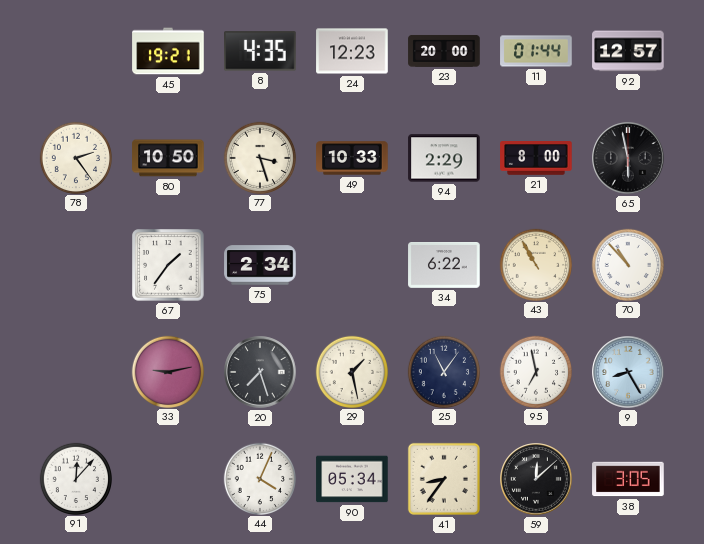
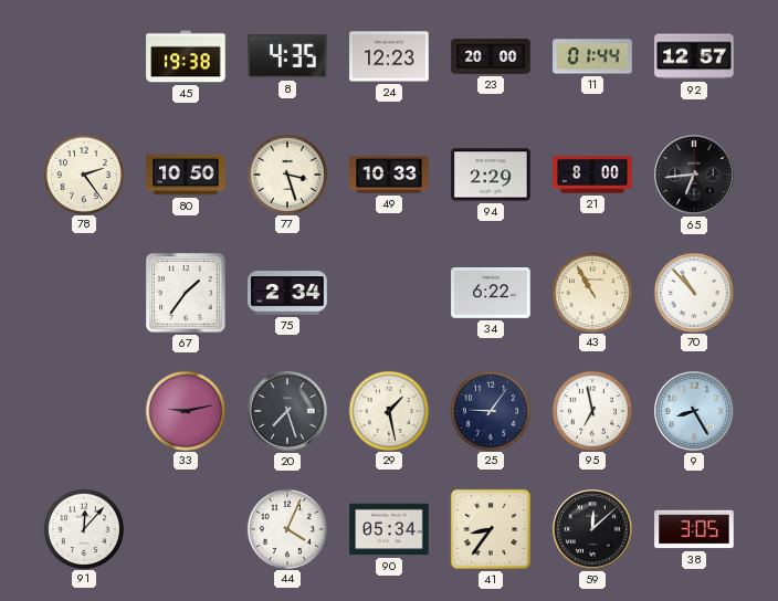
45: 19:21 -> 19:38 (186, 56)
65: 5:58 -> 6:44 (694, 175)
25: 11:06 -> 9:06 (490, 410)
